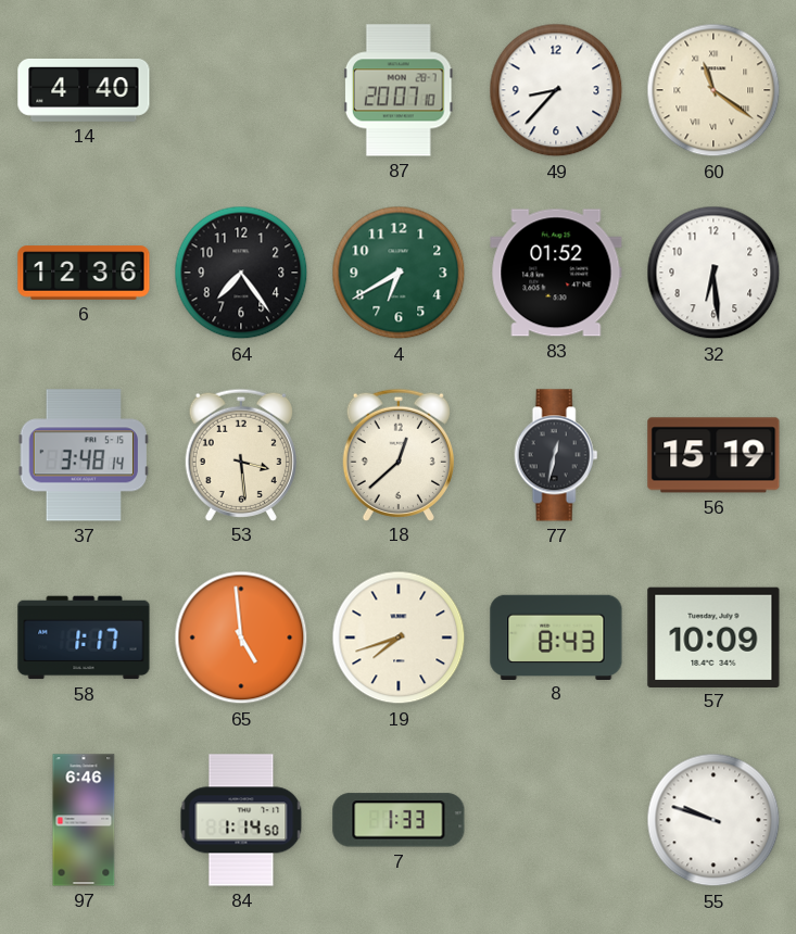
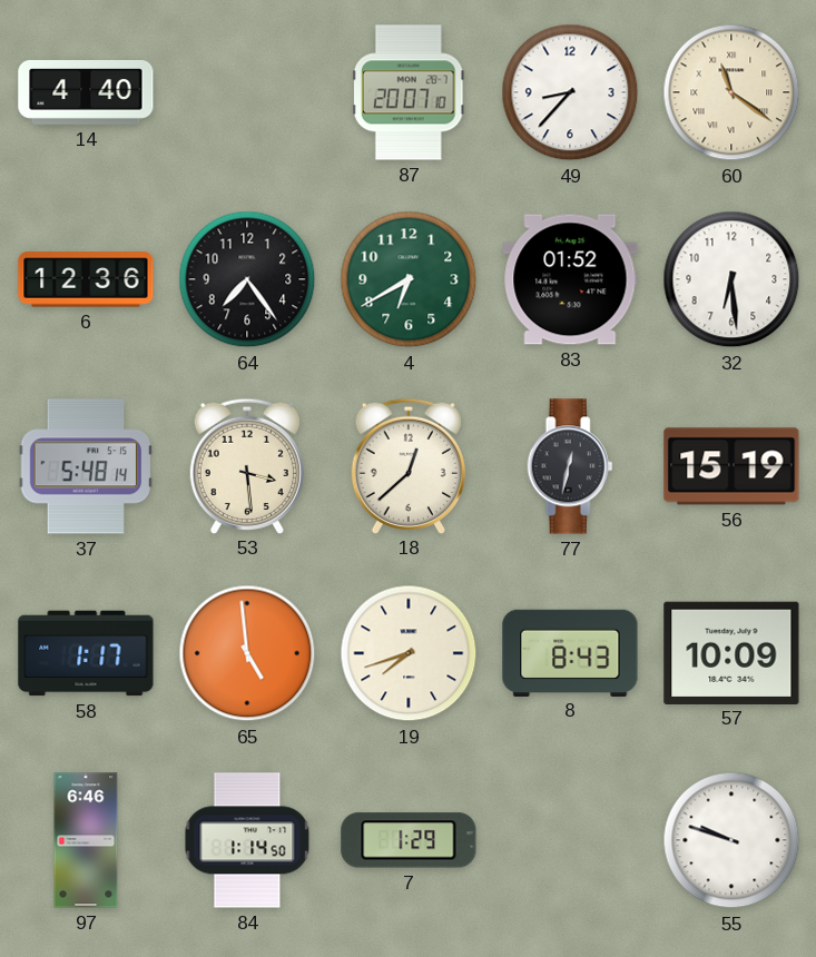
37: 3:48 -> 5:48 (86, 466)
7: 1:33 -> 1:29 (409, 840)
